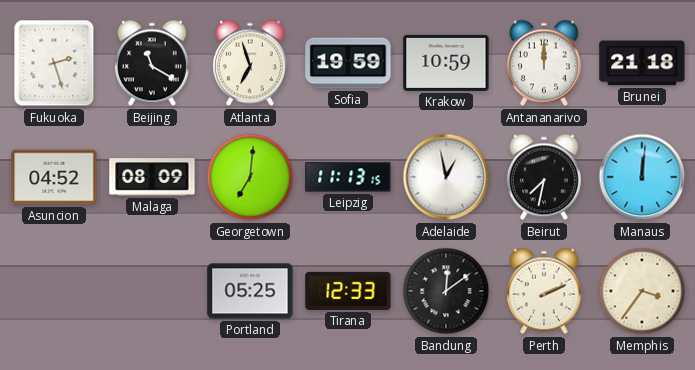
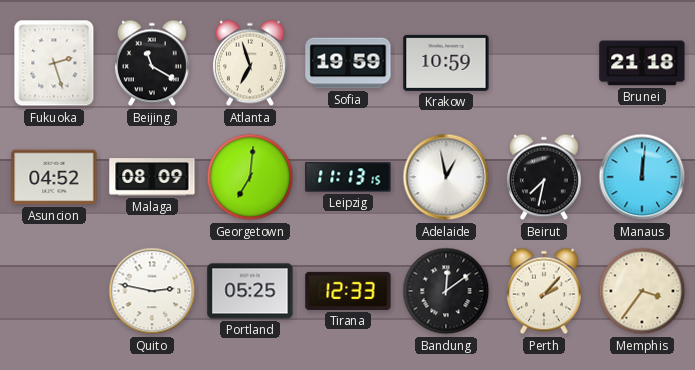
Antananarivo: 12:00 -> none (544, 63)
Quito: none -> 2:47 (152, 291)
Perth: 2:11 -> 2:07 (544, 291)
